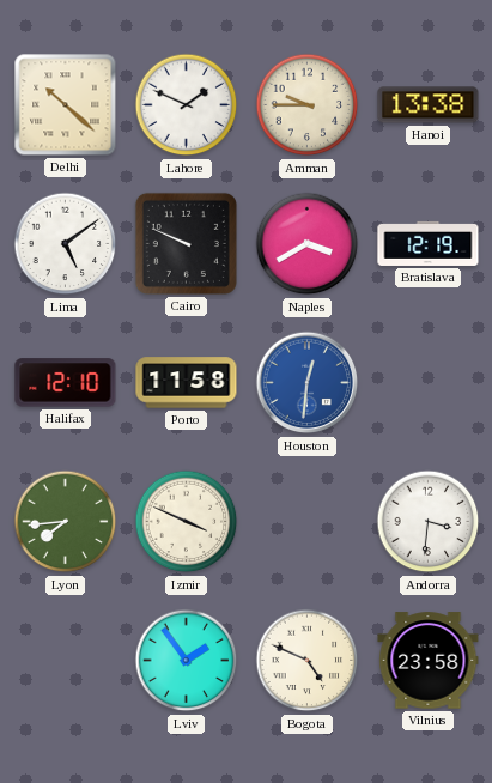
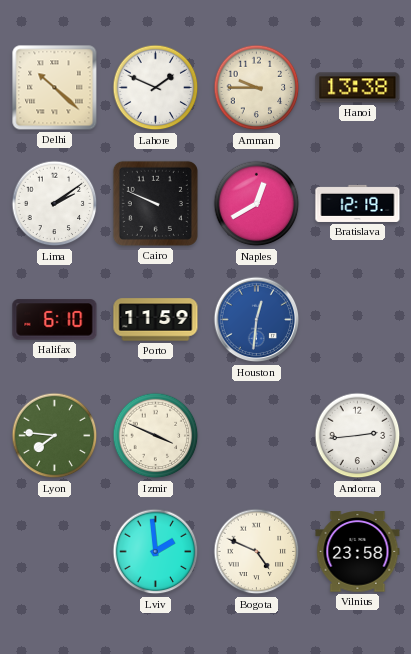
Lima: 5:09 -> 2:09 (55, 204)
Naples: 3:40 -> 12:40 (257, 204)
Halifax: 12:10 -> 6:10 (55, 320)
Porto: 11:58 -> 11:59 (156, 320)
Lyon: 7:44 -> 7:46 (55, 436)
Andorra: 3:31 -> 2:44 (358, 436)
Lviv: 1:54 -> 1:59 (156, 552)
